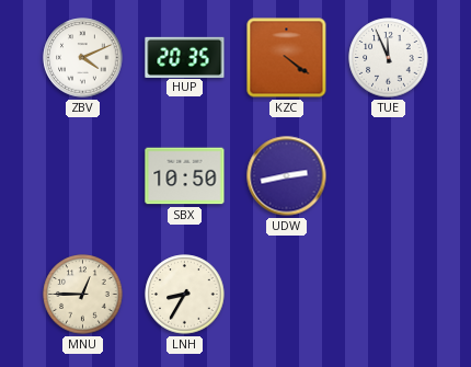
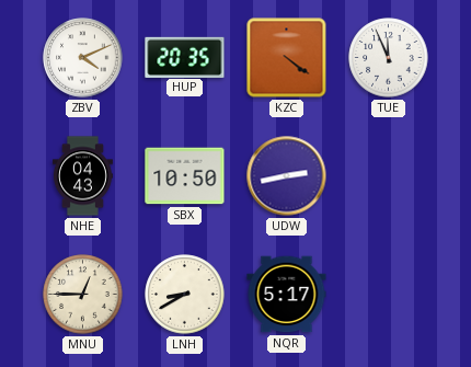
NHE: none -> 04:43 (82, 176)
LNH: 8:35 -> 8:40 (185, 295)
NQR: none -> 5:17 (287, 295)
